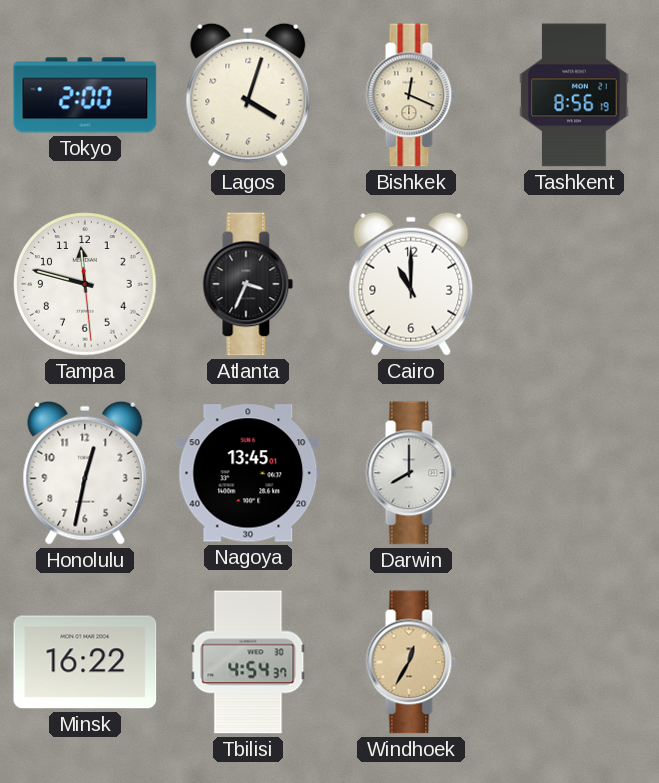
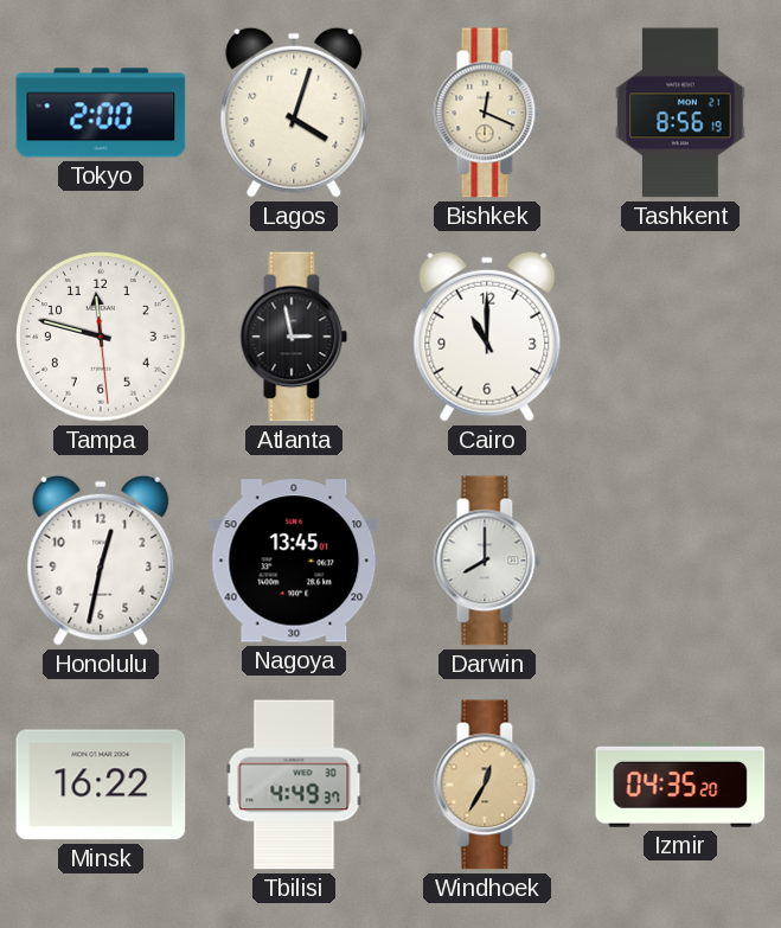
Atlanta: 3:34 -> 2:58 (294, 337)
Tbilisi: 4:54 -> 4:49 (294, 785)
Izmir: none -> 04:35 (680, 785)
